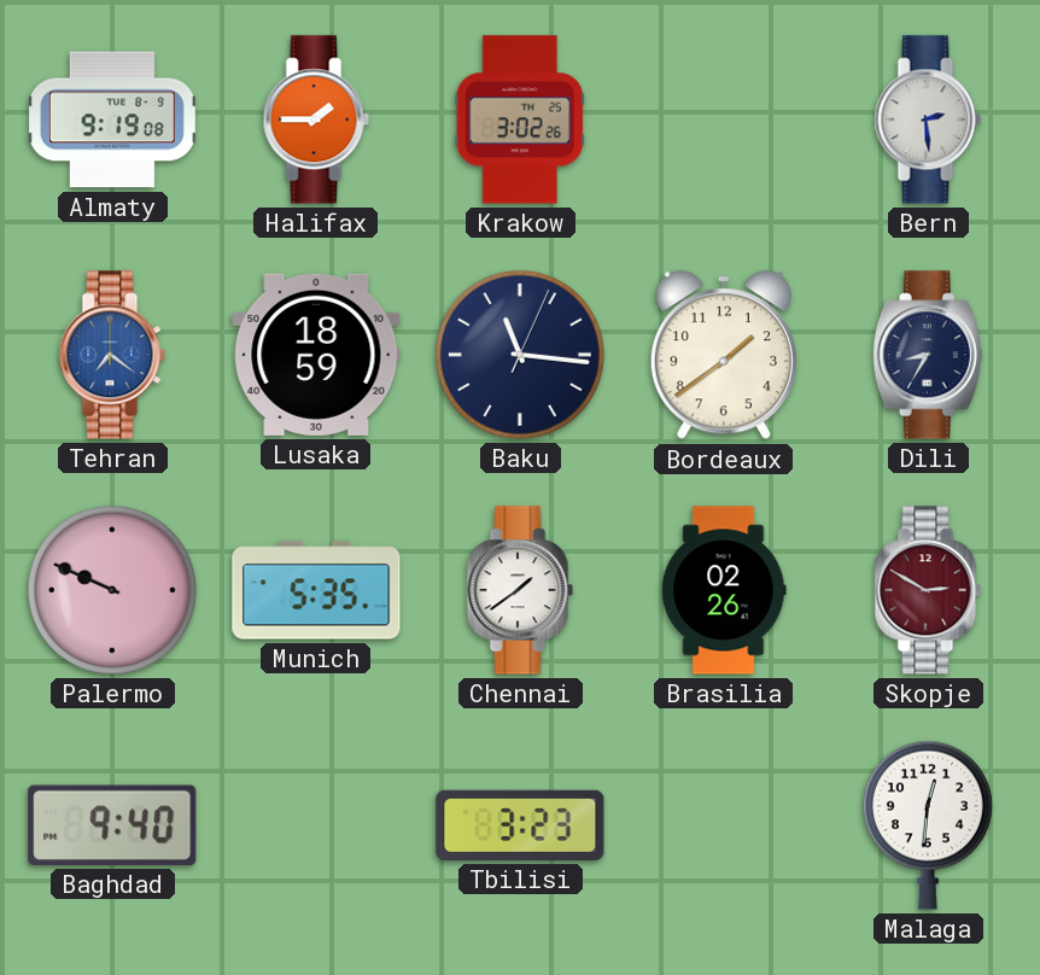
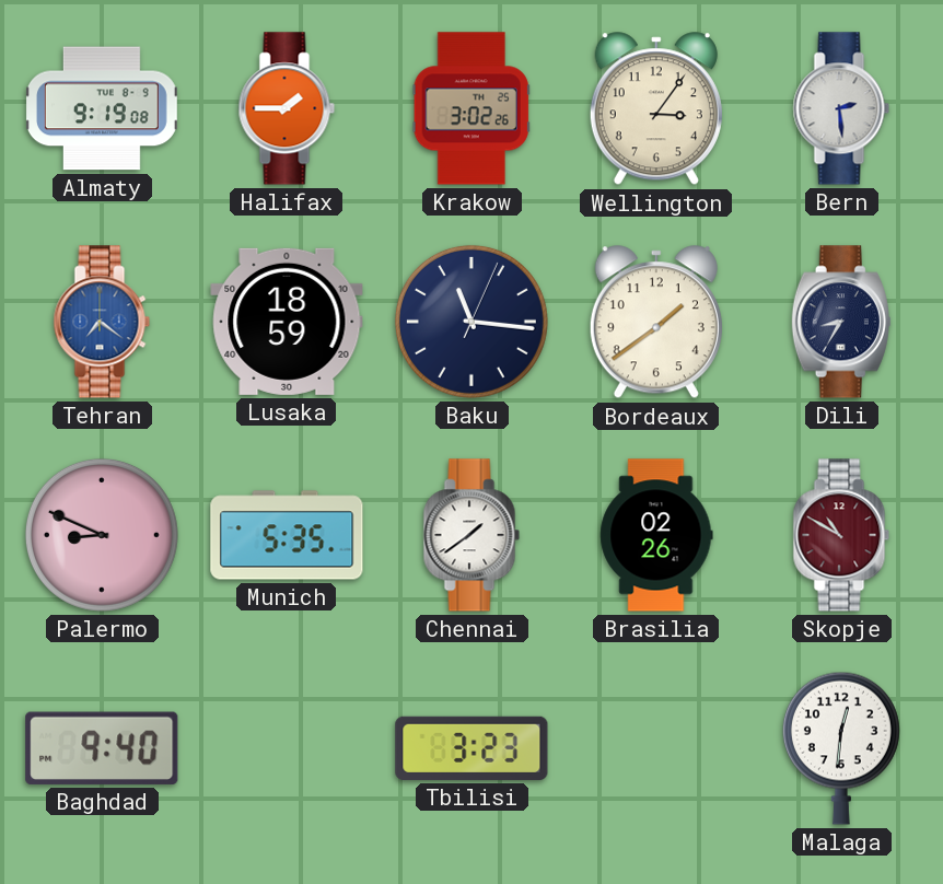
Wellington: none -> 3:06 (656, 109)
Palermo: 9:49 -> 8:49 (102, 535)
Skopje: 2:50 -> 10:50 (841, 535)
